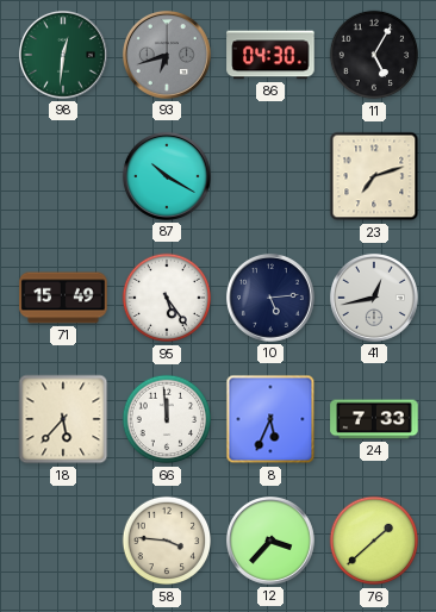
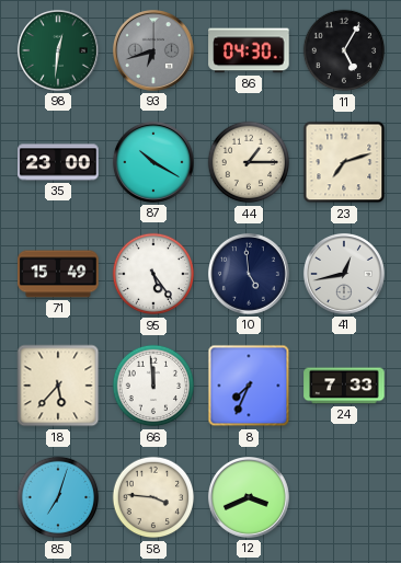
35: none -> 23:00 (58, 162)
44: none -> 1:15 (249, 162)
10: 5:14 -> 4:59 (249, 274)
8: 5:34 -> 7:34 (249, 386)
85: none -> 7:03 (58, 497)
12: 3:37 -> 3:41 (249, 497)
76: 1:38 -> none (374, 541)
